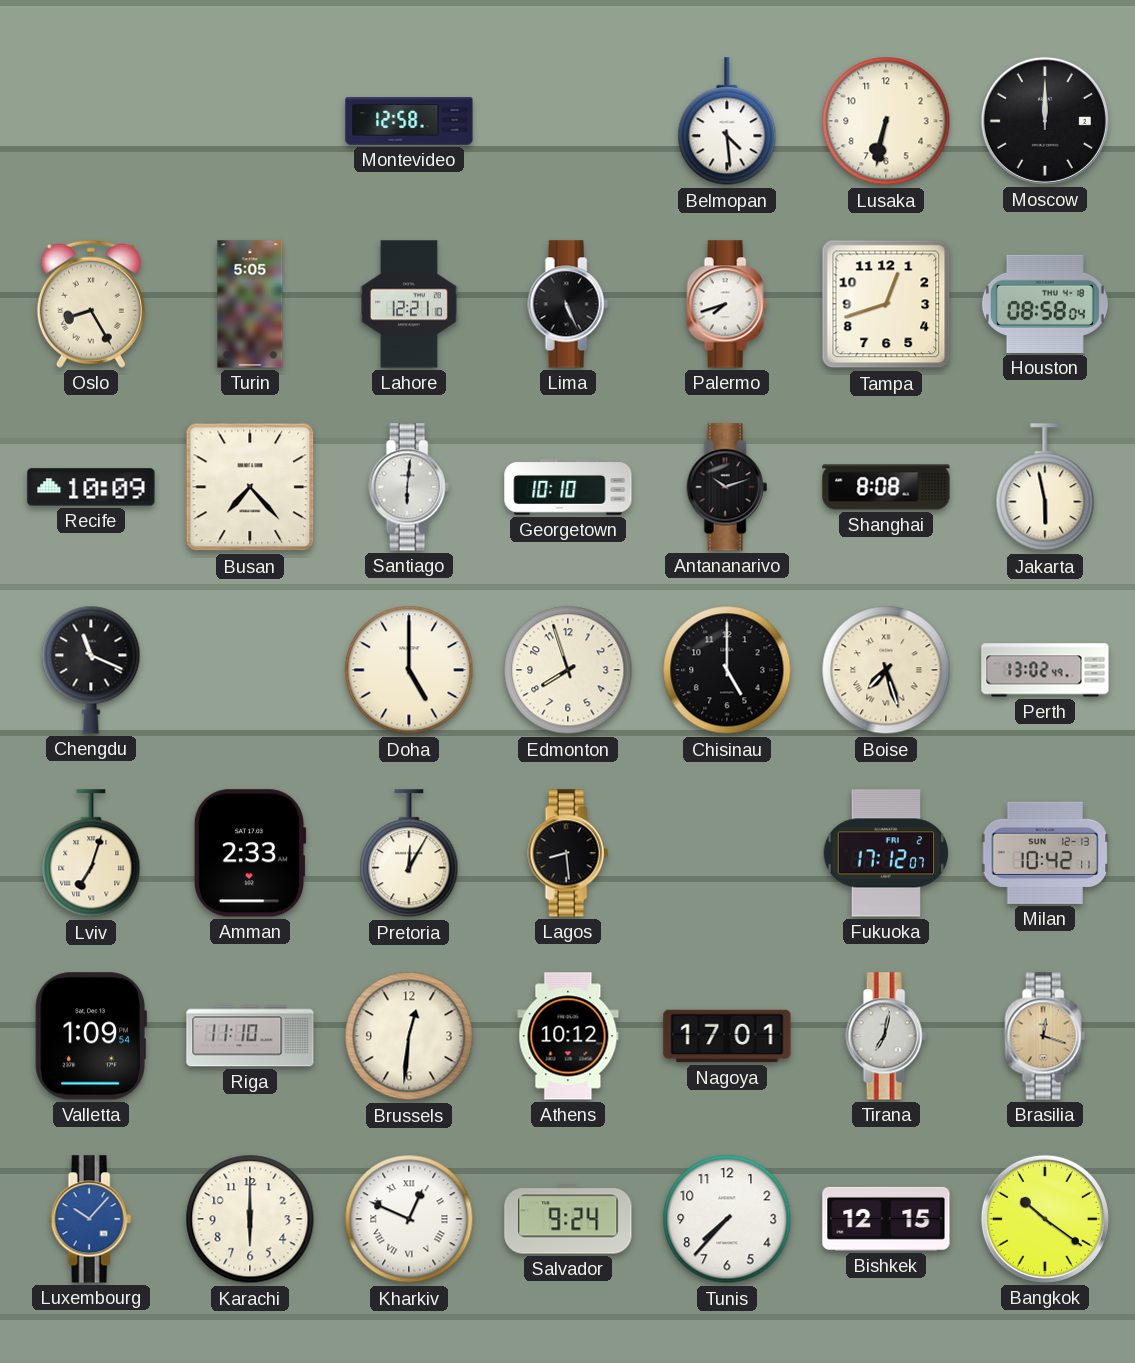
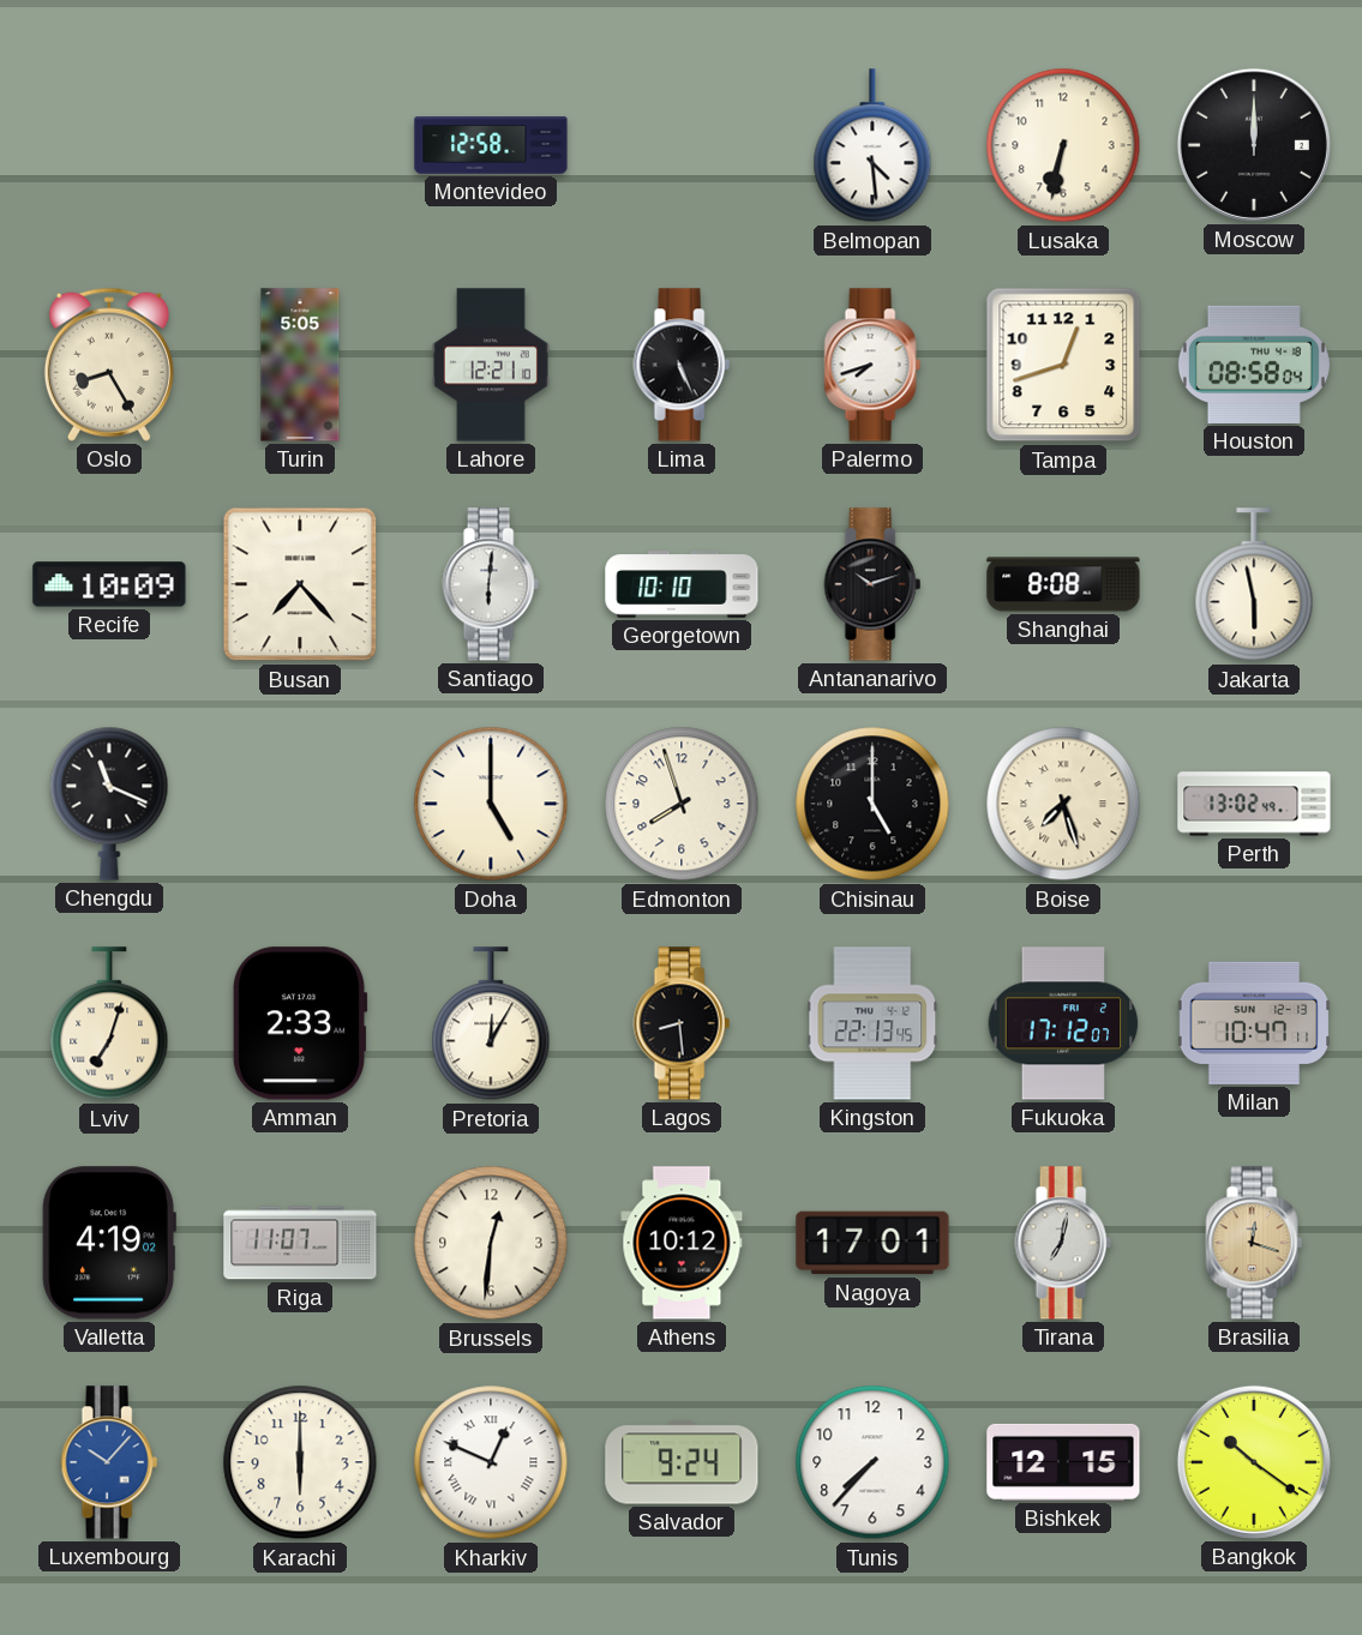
Kingston: none -> 22:13 (872, 1023)
Milan: 10:42 -> 10:47 (1254, 1023)
Valletta: 1:09 -> 4:19 (109, 1243)
Riga: 11:10 -> 11:07 (300, 1243)
